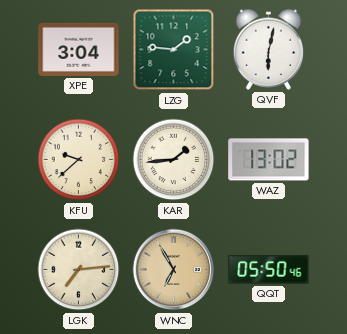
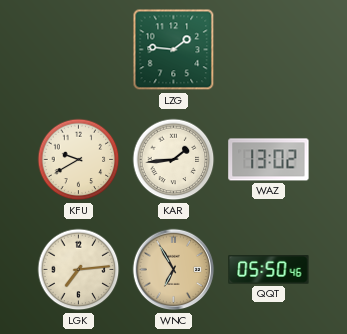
XPE: 3:04 -> none (79, 49)
QVF: 6:02 -> none (268, 49)
KFU: 9:38 -> 9:40 (79, 160)
